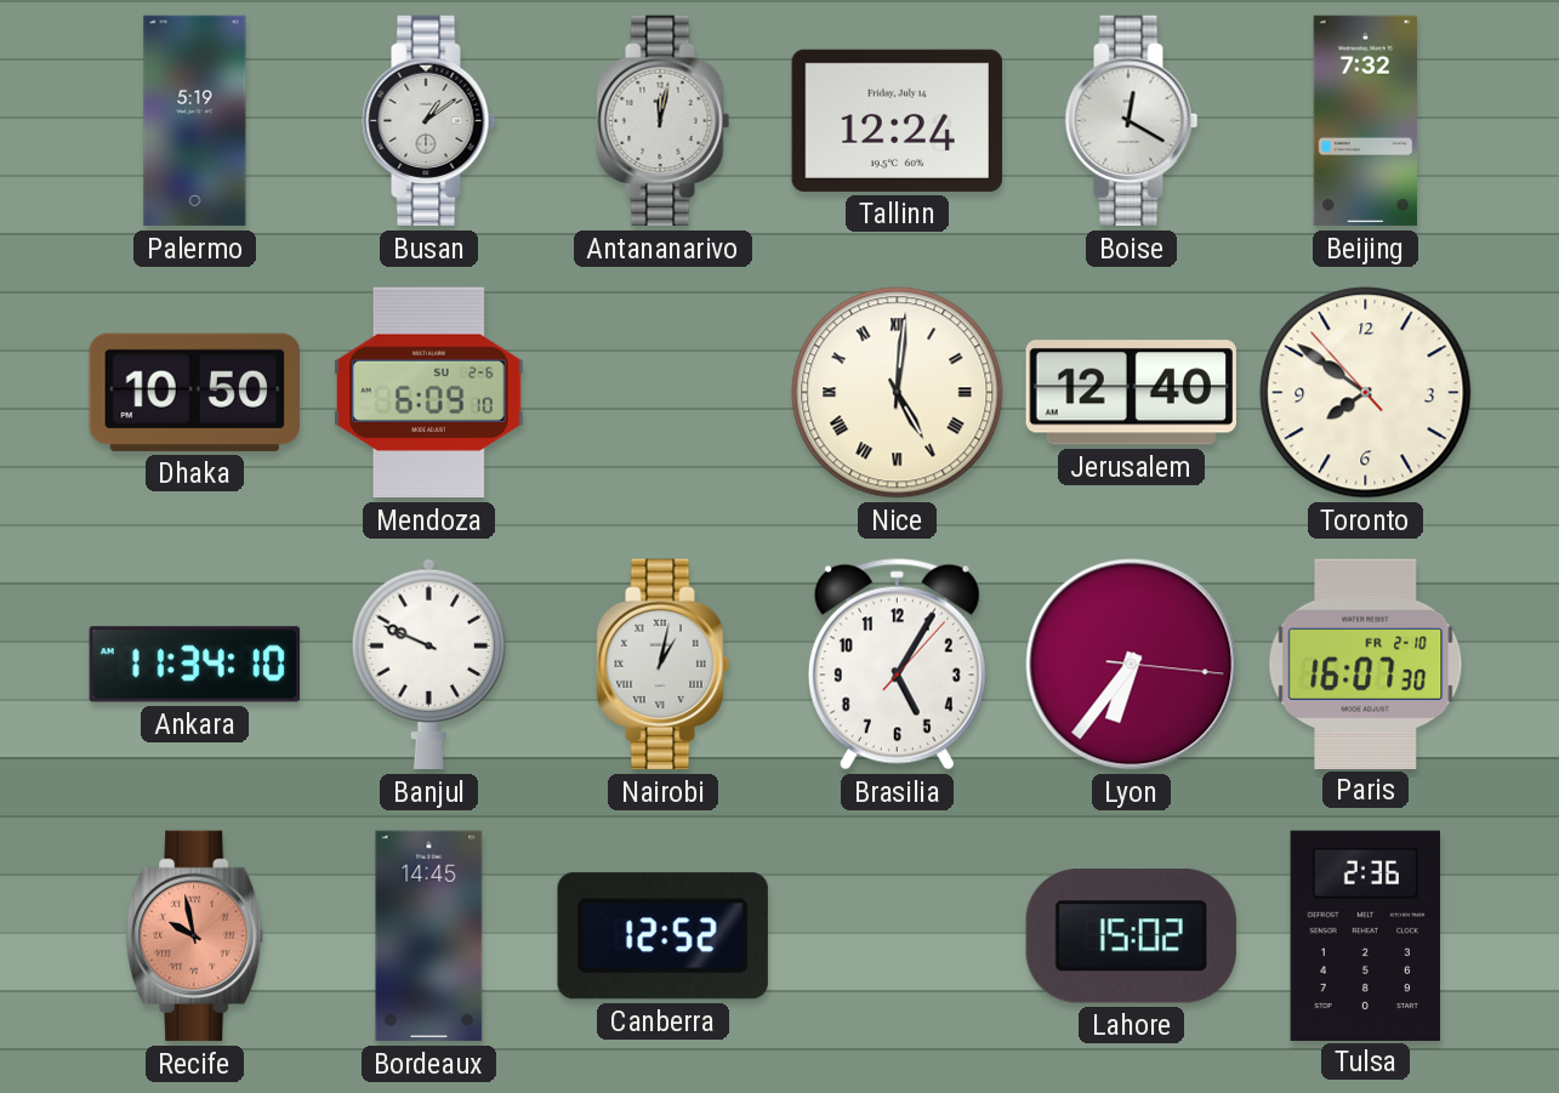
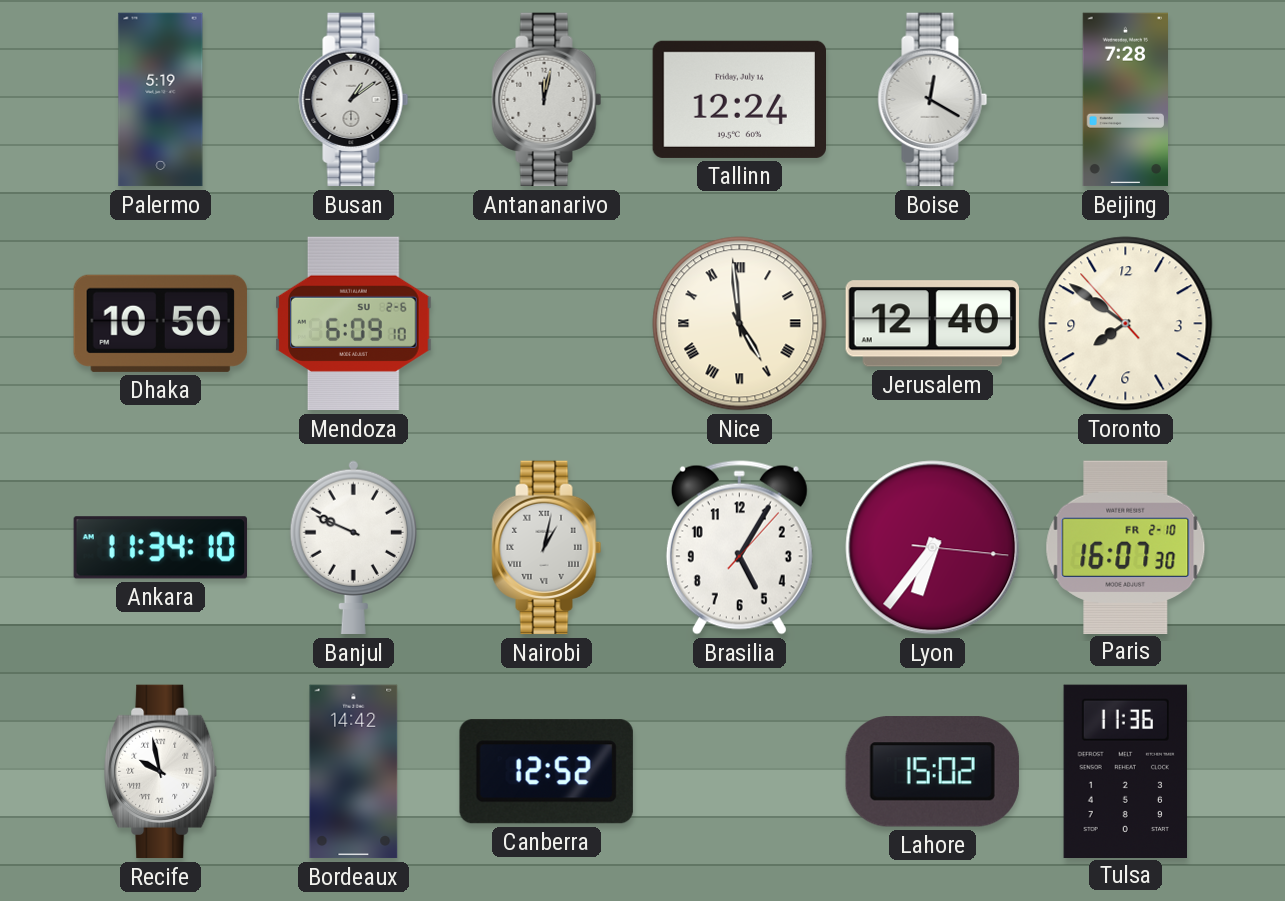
Beijing: 7:32 -> 7:28 (1125, 100)
Nice: 5:01 -> 4:59 (740, 324)
Recife dial: salmon -> white (161, 772)
Bordeaux: 14:45 -> 14:42 (354, 772)
Tulsa: 2:36 -> 11:36 (1126, 771)
